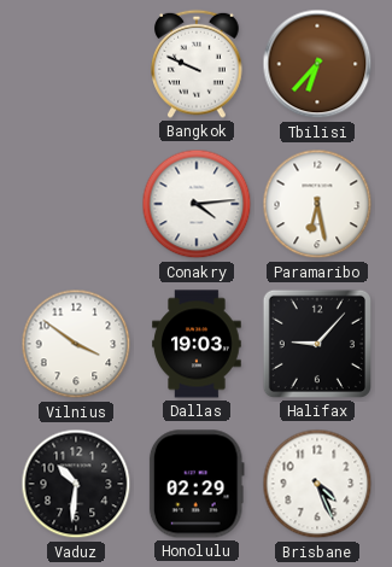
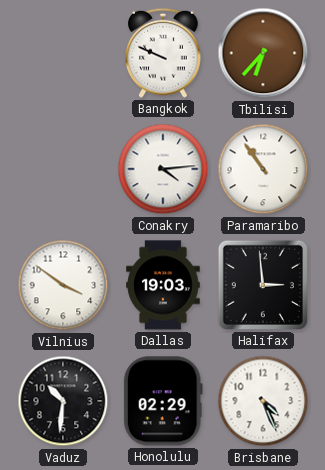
Paramaribo: 6:28 -> 10:54 (263, 169)
Halifax: 9:07 -> 2:59 (263, 285)
